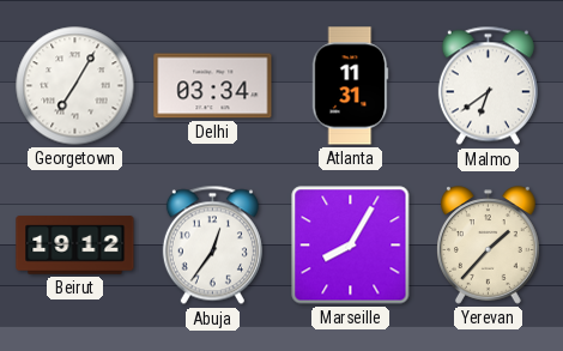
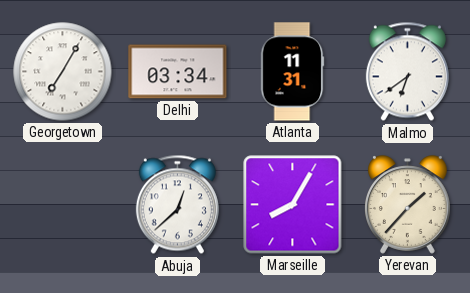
Beirut: 19:12 -> none (75, 246)
Abuja: 12:36 -> 12:38 (177, 205)
